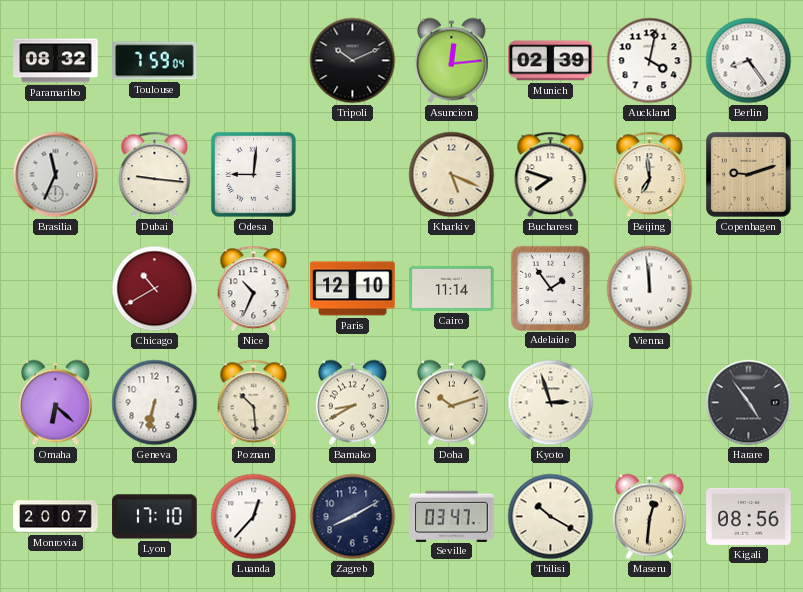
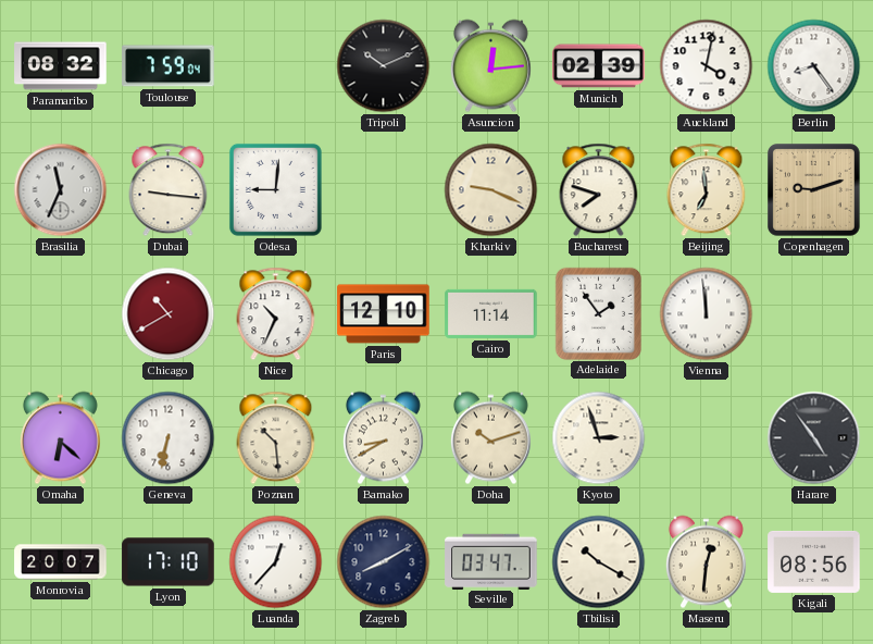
Kharkiv: 5:19 -> 9:19 (491, 190)
